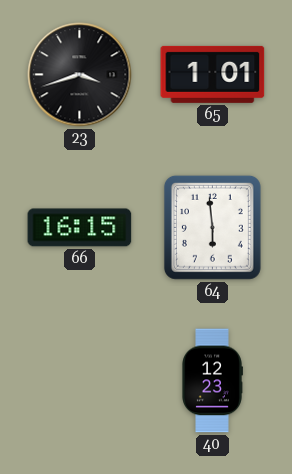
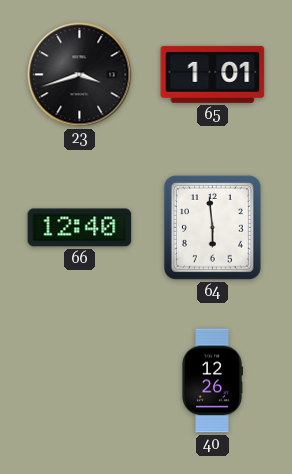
66: 16:15 -> 12:40 (80, 228)
40: 12:23 -> 12:26 (212, 381)
